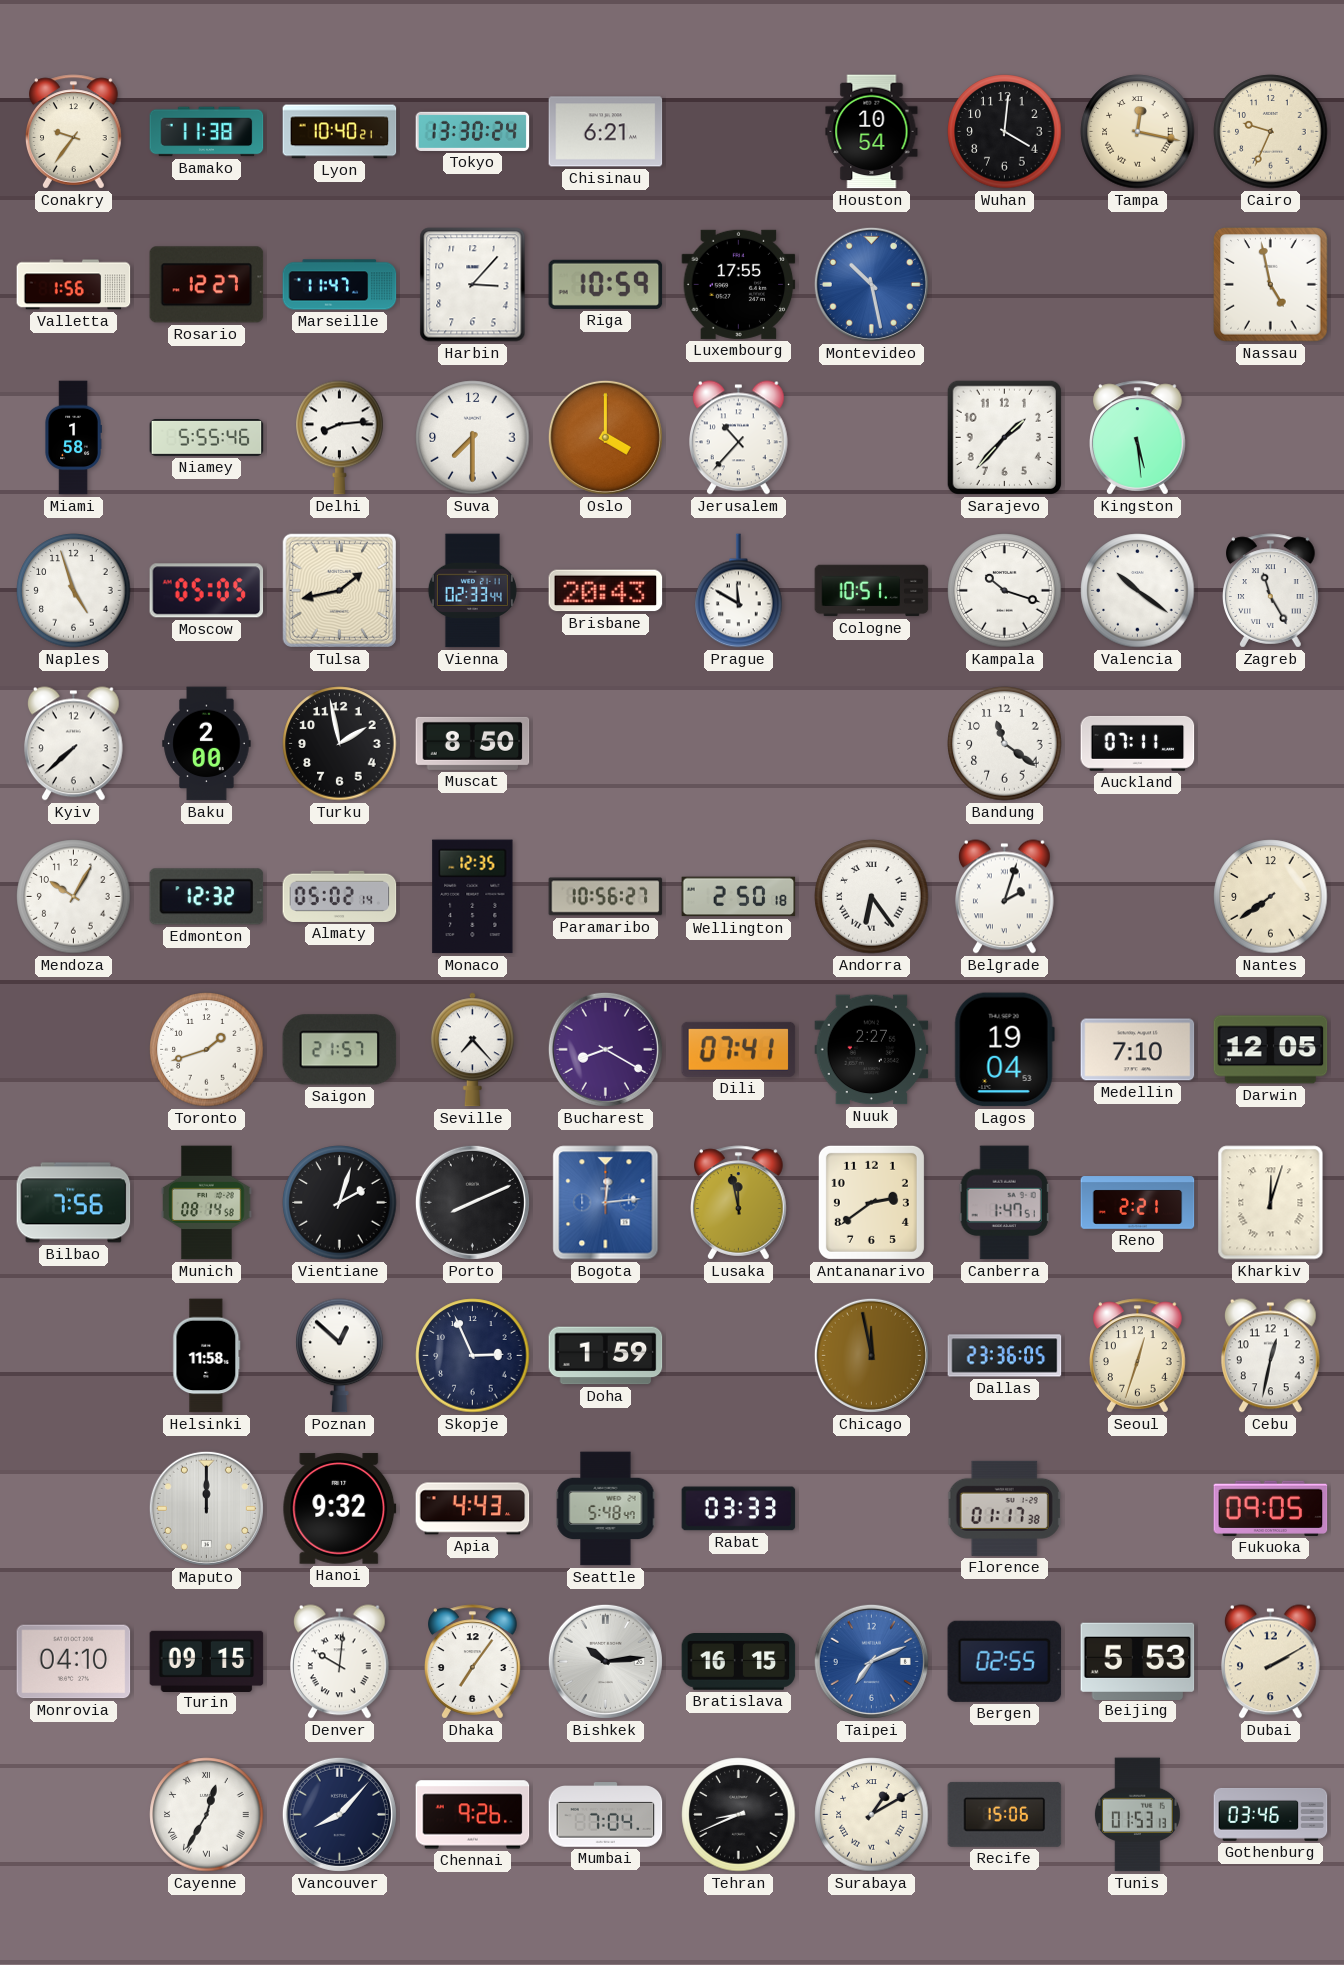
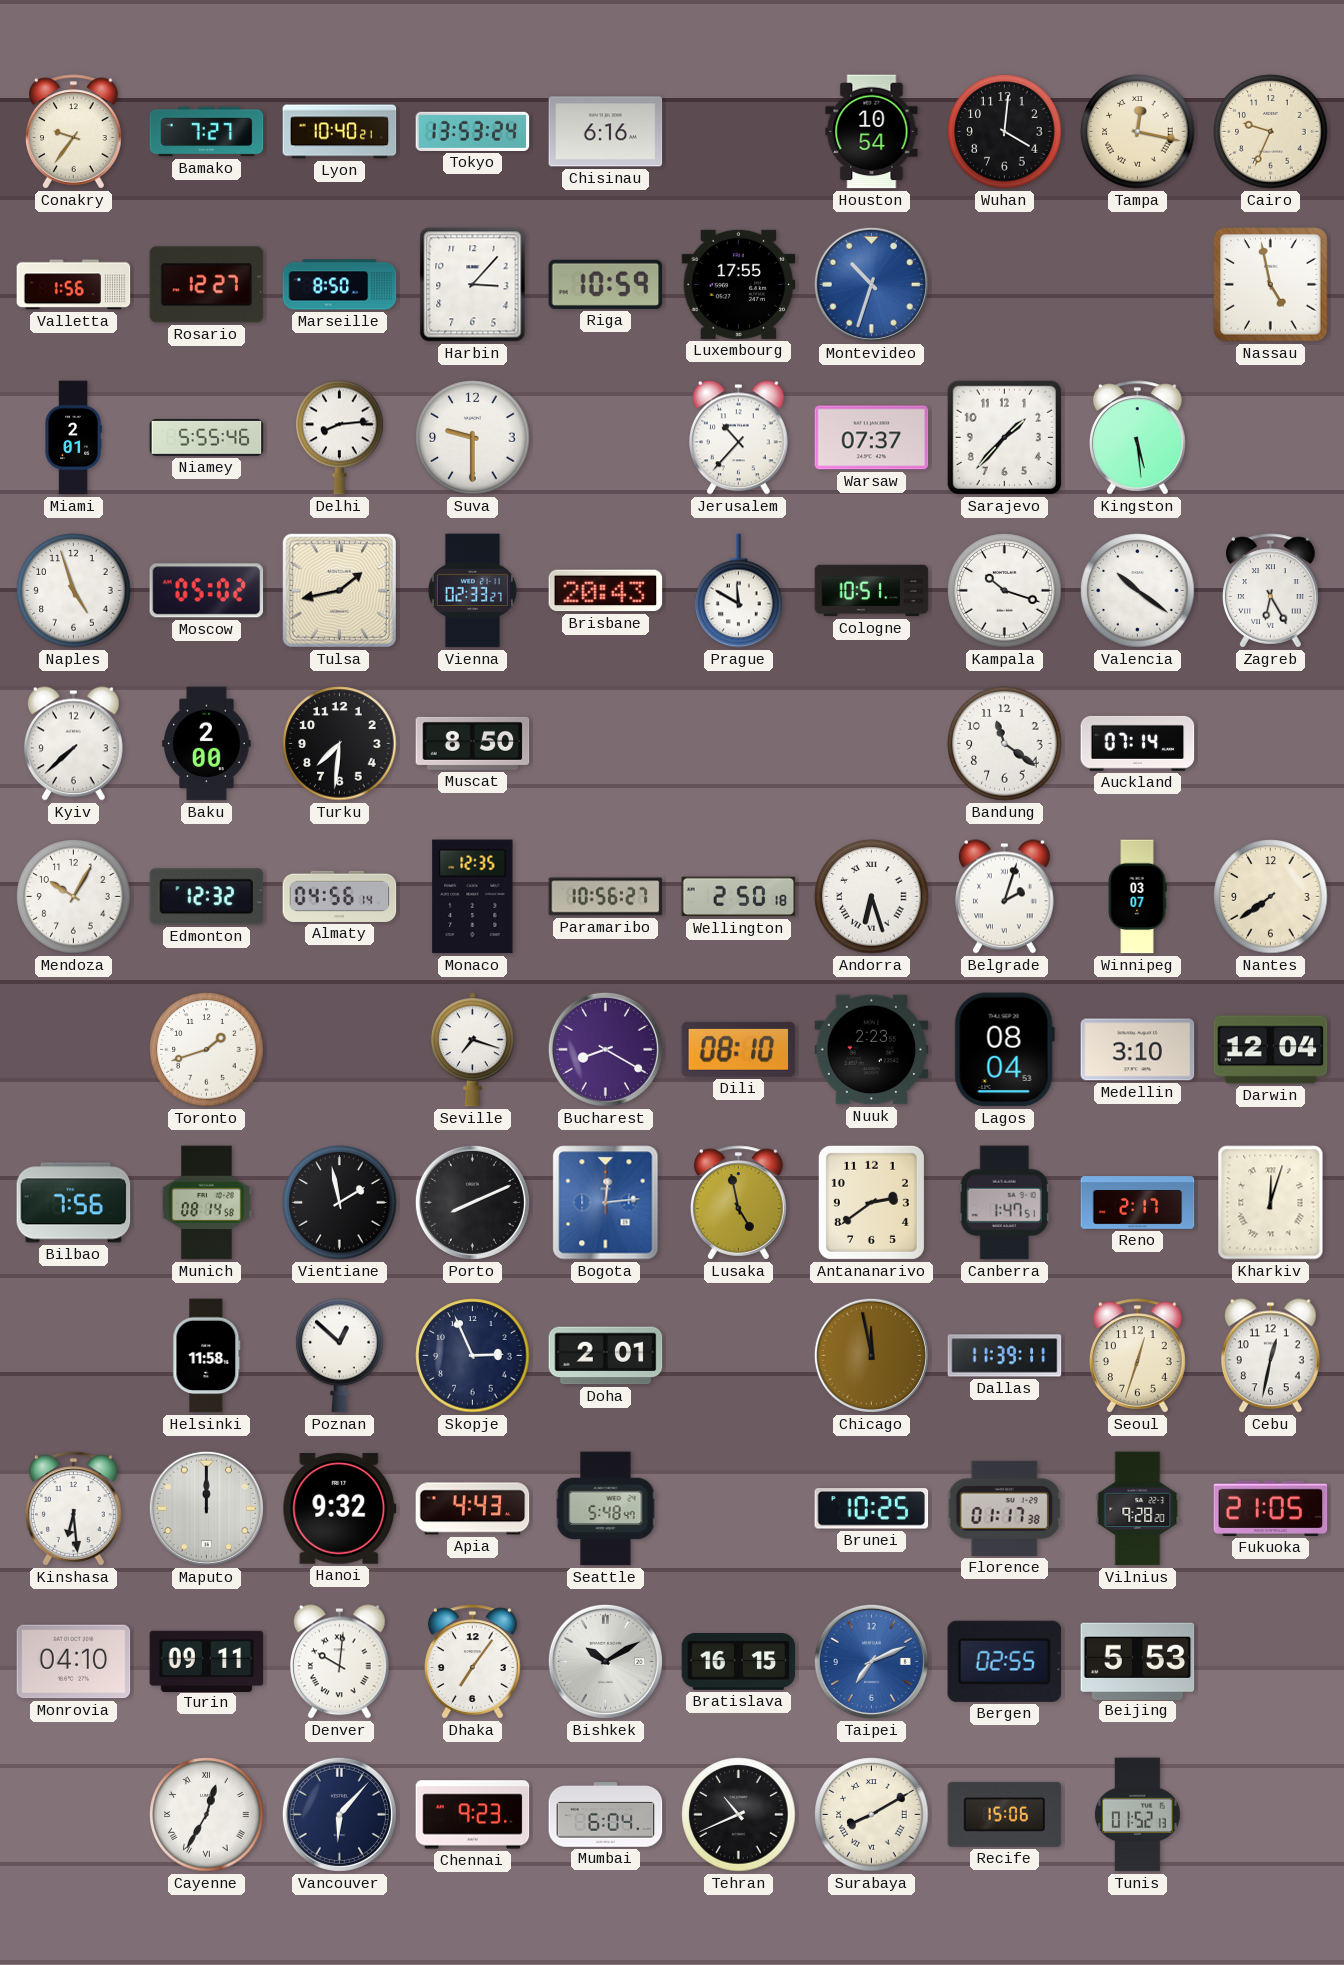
Bamako: 11:38 -> 7:27 (207, 132)
Tokyo: 13:30 -> 13:53 (473, 131)
Chisinau: 6:21 -> 6:16 (606, 132)
Marseille: 11:47 -> 8:50 (340, 285)
Montevideo: 10:28 -> 10:33 (871, 284)
Miami: 1:58 -> 2:01 (73, 438)
Suva: 7:30 -> 9:30 (473, 438)
Oslo: 4:00 -> none (605, 437)
Warsaw: none -> 07:37 (872, 438)
Moscow: 05:05 -> 05:02 (207, 591)
Vienna: 02:33:44 -> 02:33:27 (472, 591)
Zagreb: 11:25 -> 6:25 (1271, 591)
Turku: 1:58 -> 7:31 (340, 744)
Auckland: 07:11 -> 07:14 (1138, 743)
Almaty: 05:02 -> 04:56 (340, 896)
Andorra: 6:24 -> 6:27 (872, 897)
Winnipeg: none -> 03:07 (1137, 897)
Saigon: 21:57 -> none (340, 1050)
Seville: 7:23 -> 7:18 (472, 1050)
Dili: 07:41 -> 08:10 (739, 1049)
Nuuk: 2:27 -> 2:23 (872, 1050)
Lagos: 19:04 -> 08:04 (1004, 1050)
Medellin: 7:10 -> 3:10 (1138, 1050)
Darwin: 12:05 -> 12:04 (1271, 1050)
Vientiane: 2:03 -> 1:58 (340, 1203)
Lusaka: 11:58 -> 4:58 (739, 1203)
Reno: 2:21 -> 2:17 (1138, 1203)
Doha: 1:59 -> 2:01 (606, 1356)
Dallas: 23:36 -> 11:39 (1005, 1356)
Kinshasa: none -> 6:29 (74, 1509)
Rabat: 03:33 -> none (739, 1509)
Brunei: none -> 10:25 (872, 1509)
Vilnius: none -> 9:28 (1138, 1509)
Fukuoka: 09:05 -> 21:05 (1271, 1508)
Turin: 09:15 -> 09:11 (207, 1661)
Bishkek: 10:14 -> 10:10 (605, 1661)
Dubai: 2:10 -> none (1271, 1662)
Vancouver: 8:07 -> 6:07 (339, 1814)
Chennai: 9:26 -> 9:23 (473, 1815)
Mumbai: 7:04 -> 6:04 (606, 1815)
Tehran: 8:41 -> 10:41 (739, 1815)
Surabaya: 1:10 -> 8:10 (872, 1815)
Tunis: 01:53 -> 01:52 (1137, 1815)
Gothenburg: 03:46 -> none (1271, 1815)
